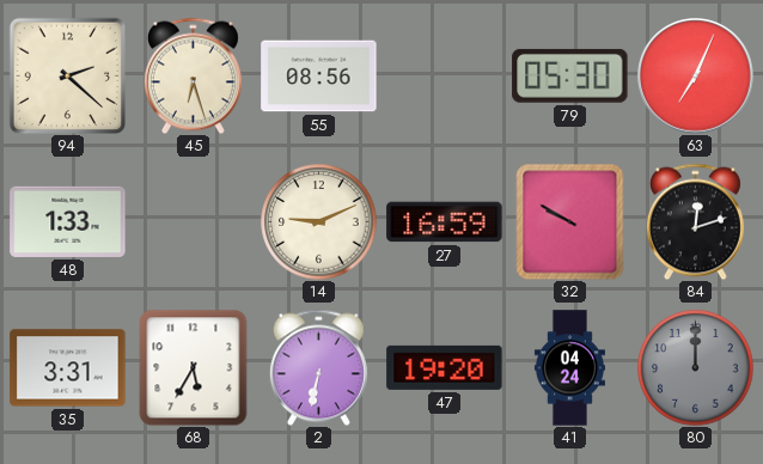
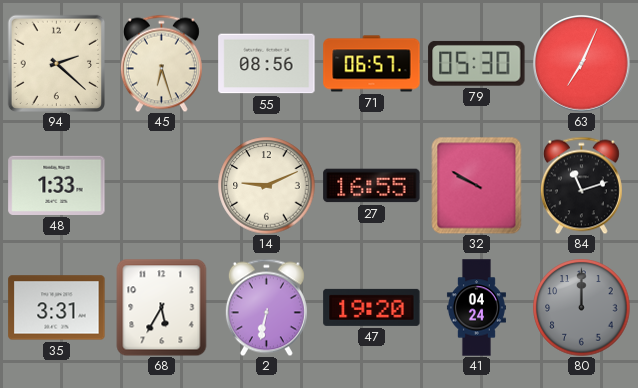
71: none -> 06:57 (372, 64)
27: 16:59 -> 16:55 (372, 186)
84: 12:12 -> 11:12 (581, 185)
